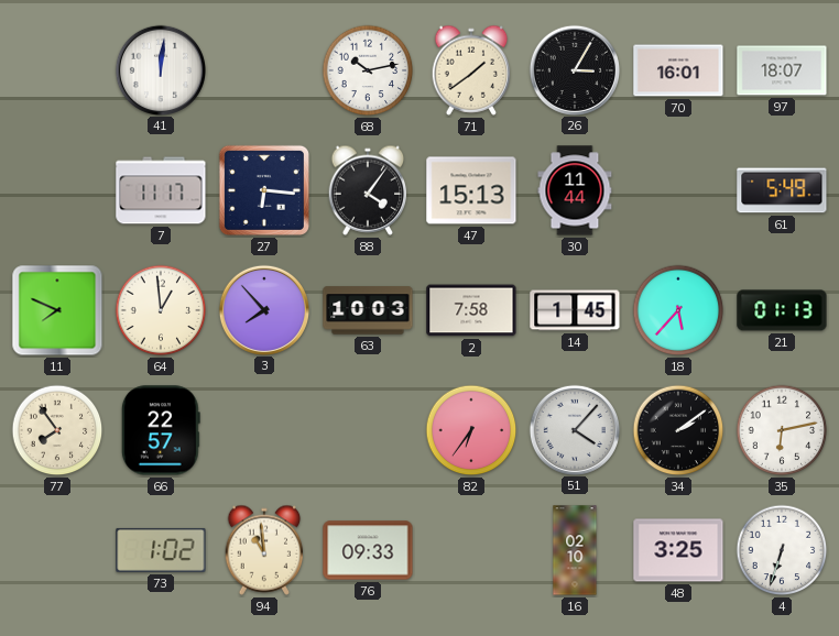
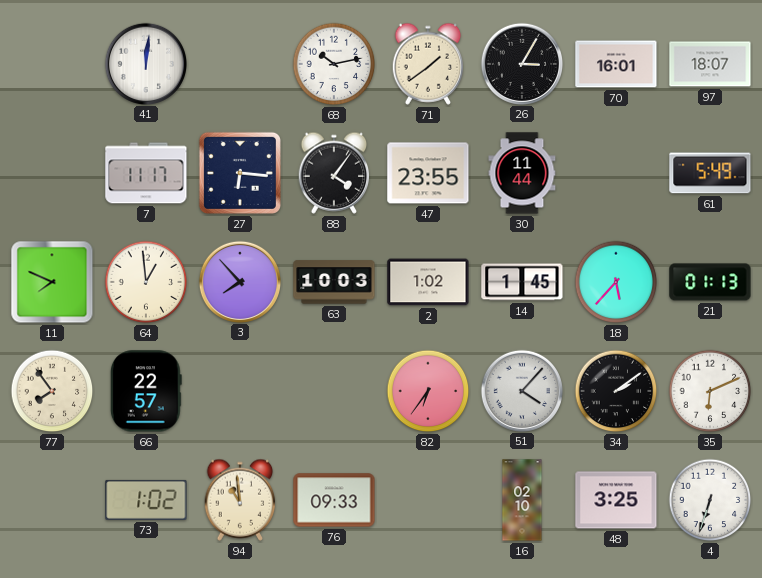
47: 15:13 -> 23:55 (428, 173)
2: 7:58 -> 1:02 (428, 282)
35: 6:13 -> 6:11 (710, 391)
